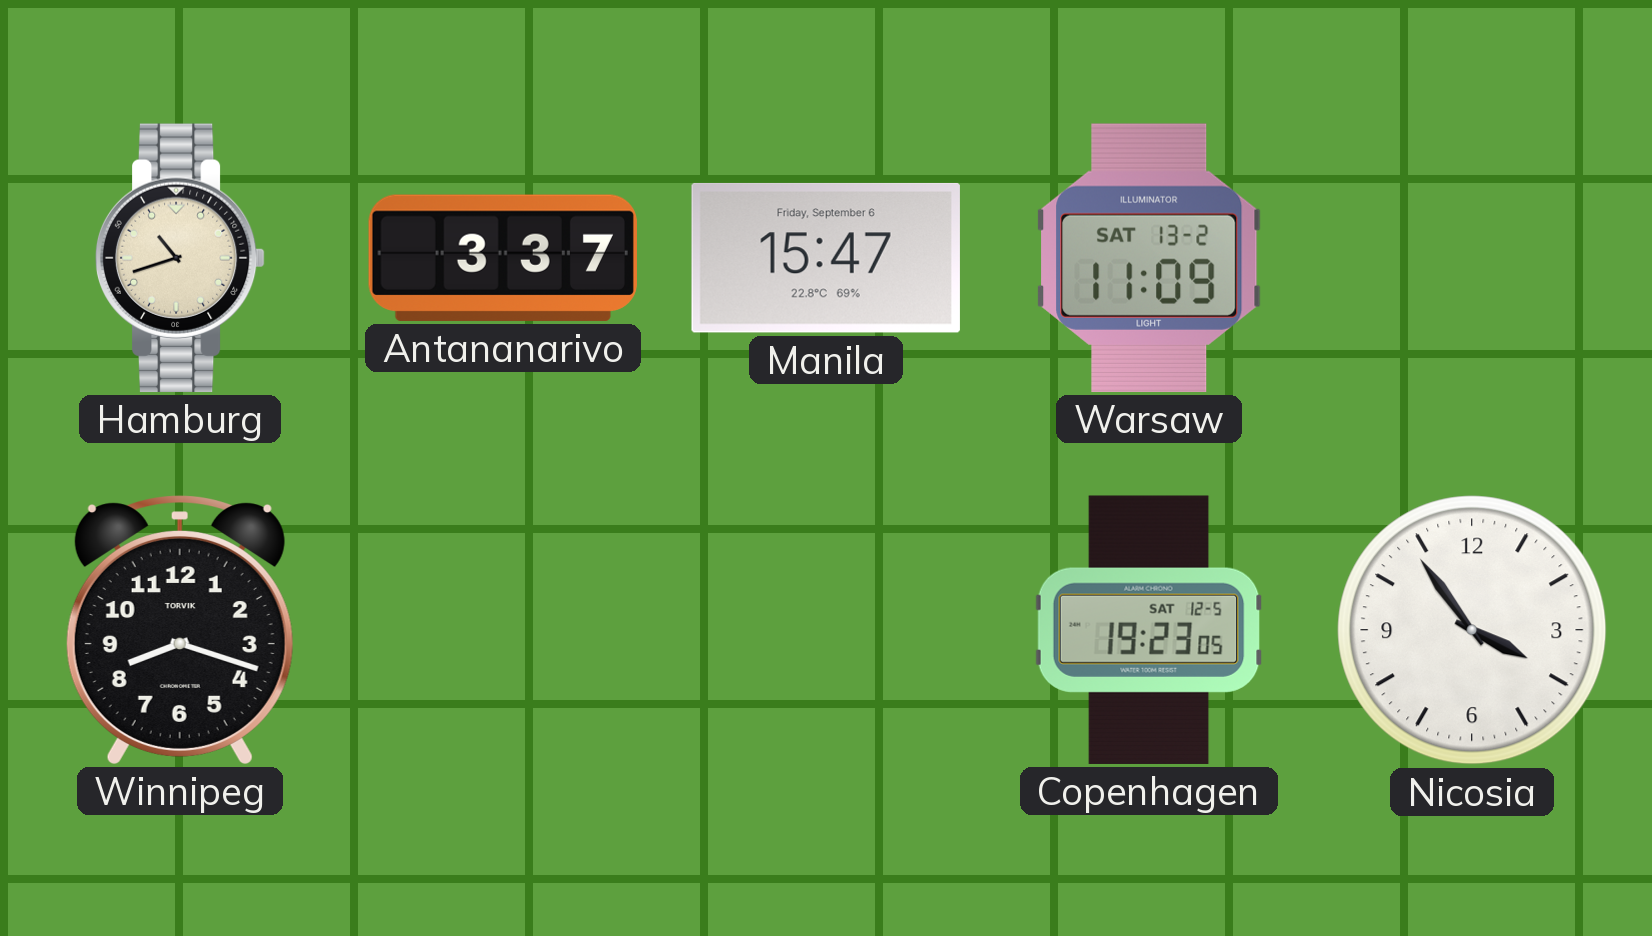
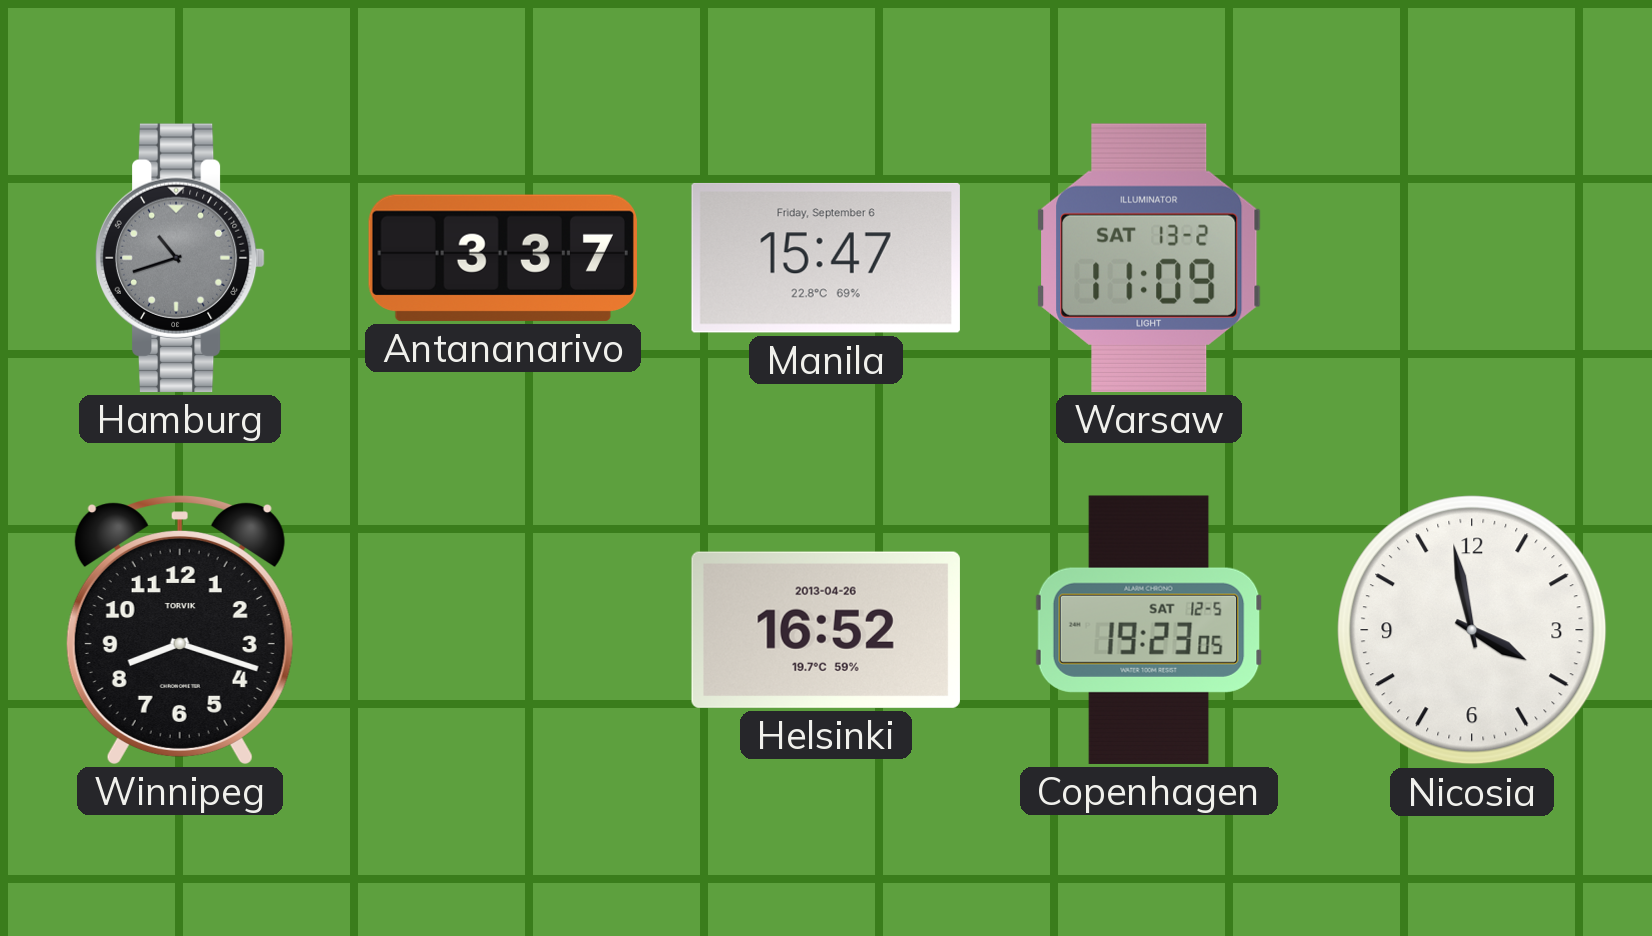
Hamburg dial: cream -> grey (180, 258)
Helsinki: none -> 16:52 (826, 630)
Nicosia: 3:54 -> 3:58 (1472, 630)
